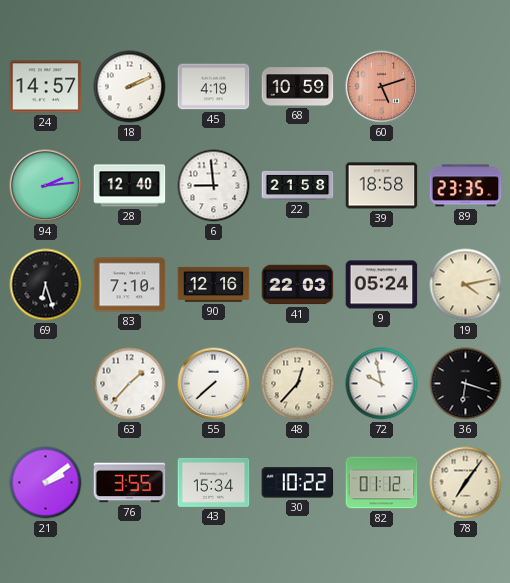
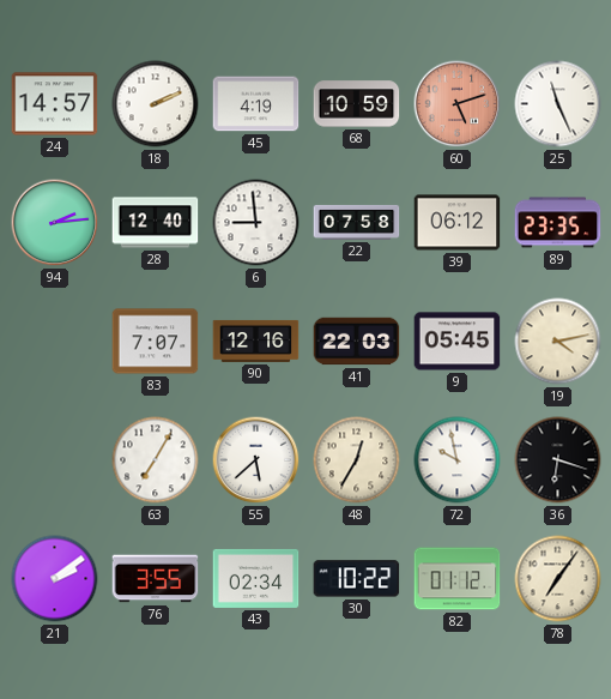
25: none -> 11:26 (558, 104)
22: 21:58 -> 07:58 (357, 222)
39: 18:58 -> 06:12 (458, 223)
69: 6:27 -> none (46, 285)
83: 7:10 -> 7:07 (156, 342)
9: 05:24 -> 05:45 (458, 342)
63: 1:37 -> 7:05 (156, 460)
55: 7:38 -> 5:38 (256, 460)
48: 12:37 -> 12:35 (357, 460)
43: 15:34 -> 02:34 (256, 578)
